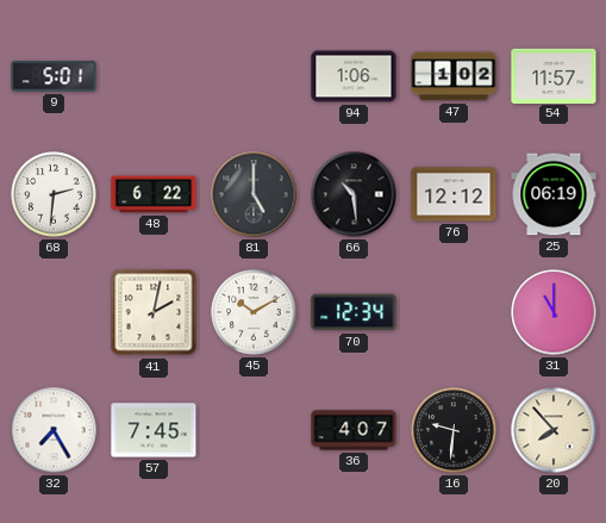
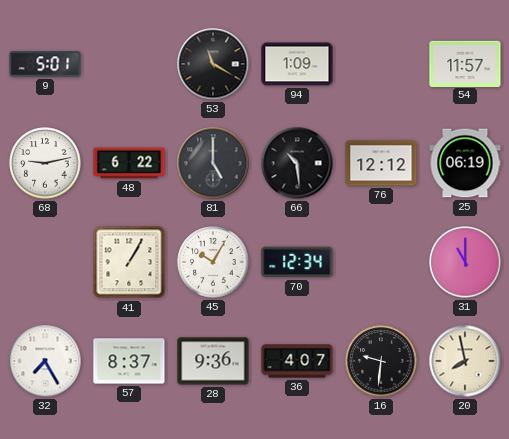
53: none -> 11:20 (213, 64)
94: 1:06 -> 1:09 (297, 64)
47: 1:02 -> none (454, 76)
68: 2:31 -> 9:13 (45, 163)
41: 2:02 -> 1:05 (129, 262)
45: 10:10 -> 10:05 (213, 262)
57: 7:45 -> 8:37 (129, 361)
28: none -> 9:36 (213, 361)
20: 7:53 -> 7:58 (465, 361)
